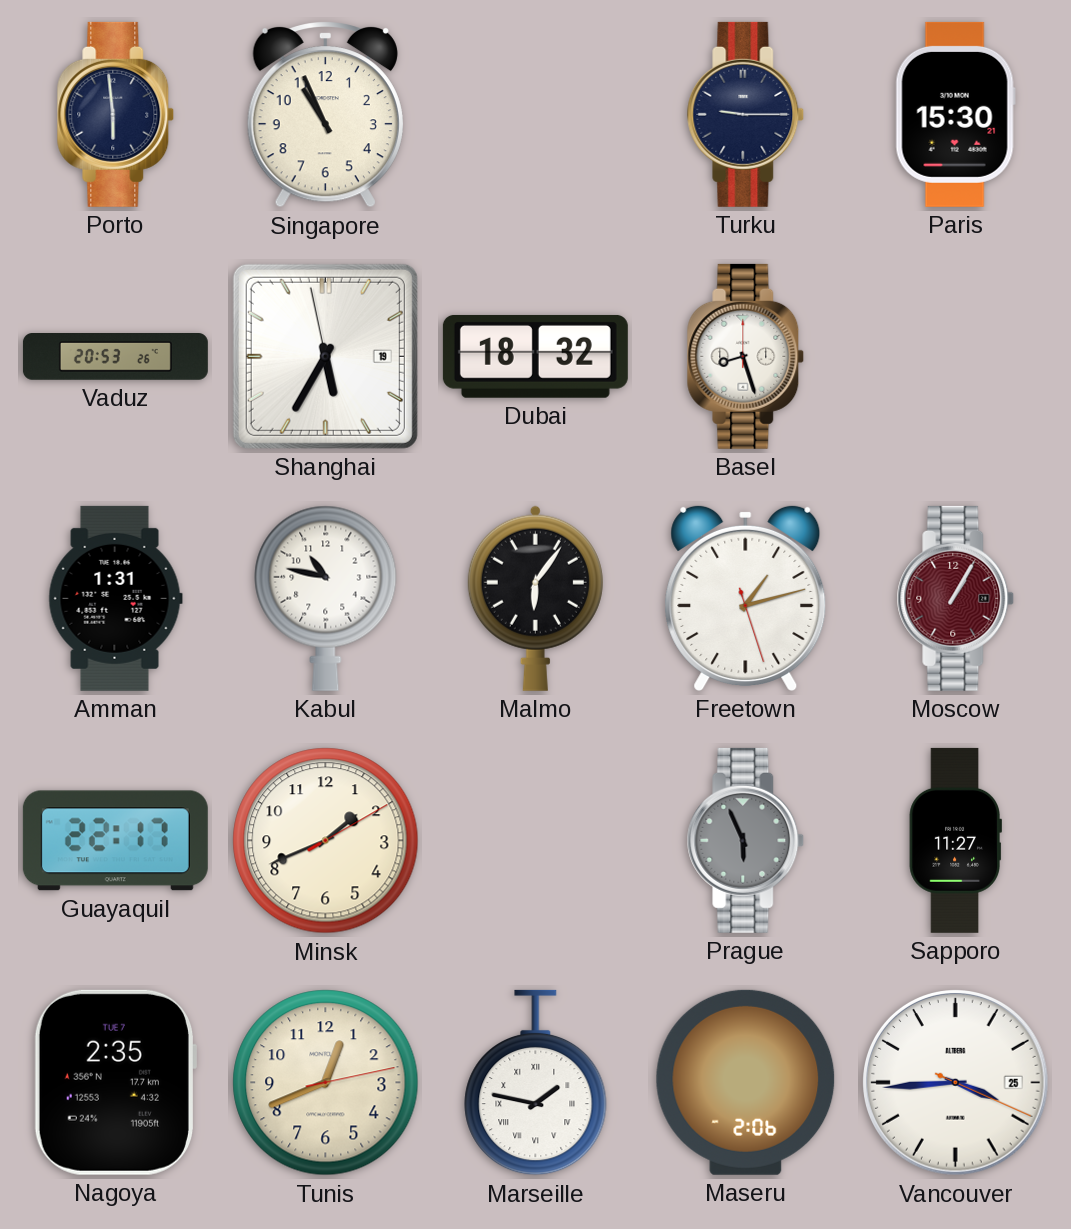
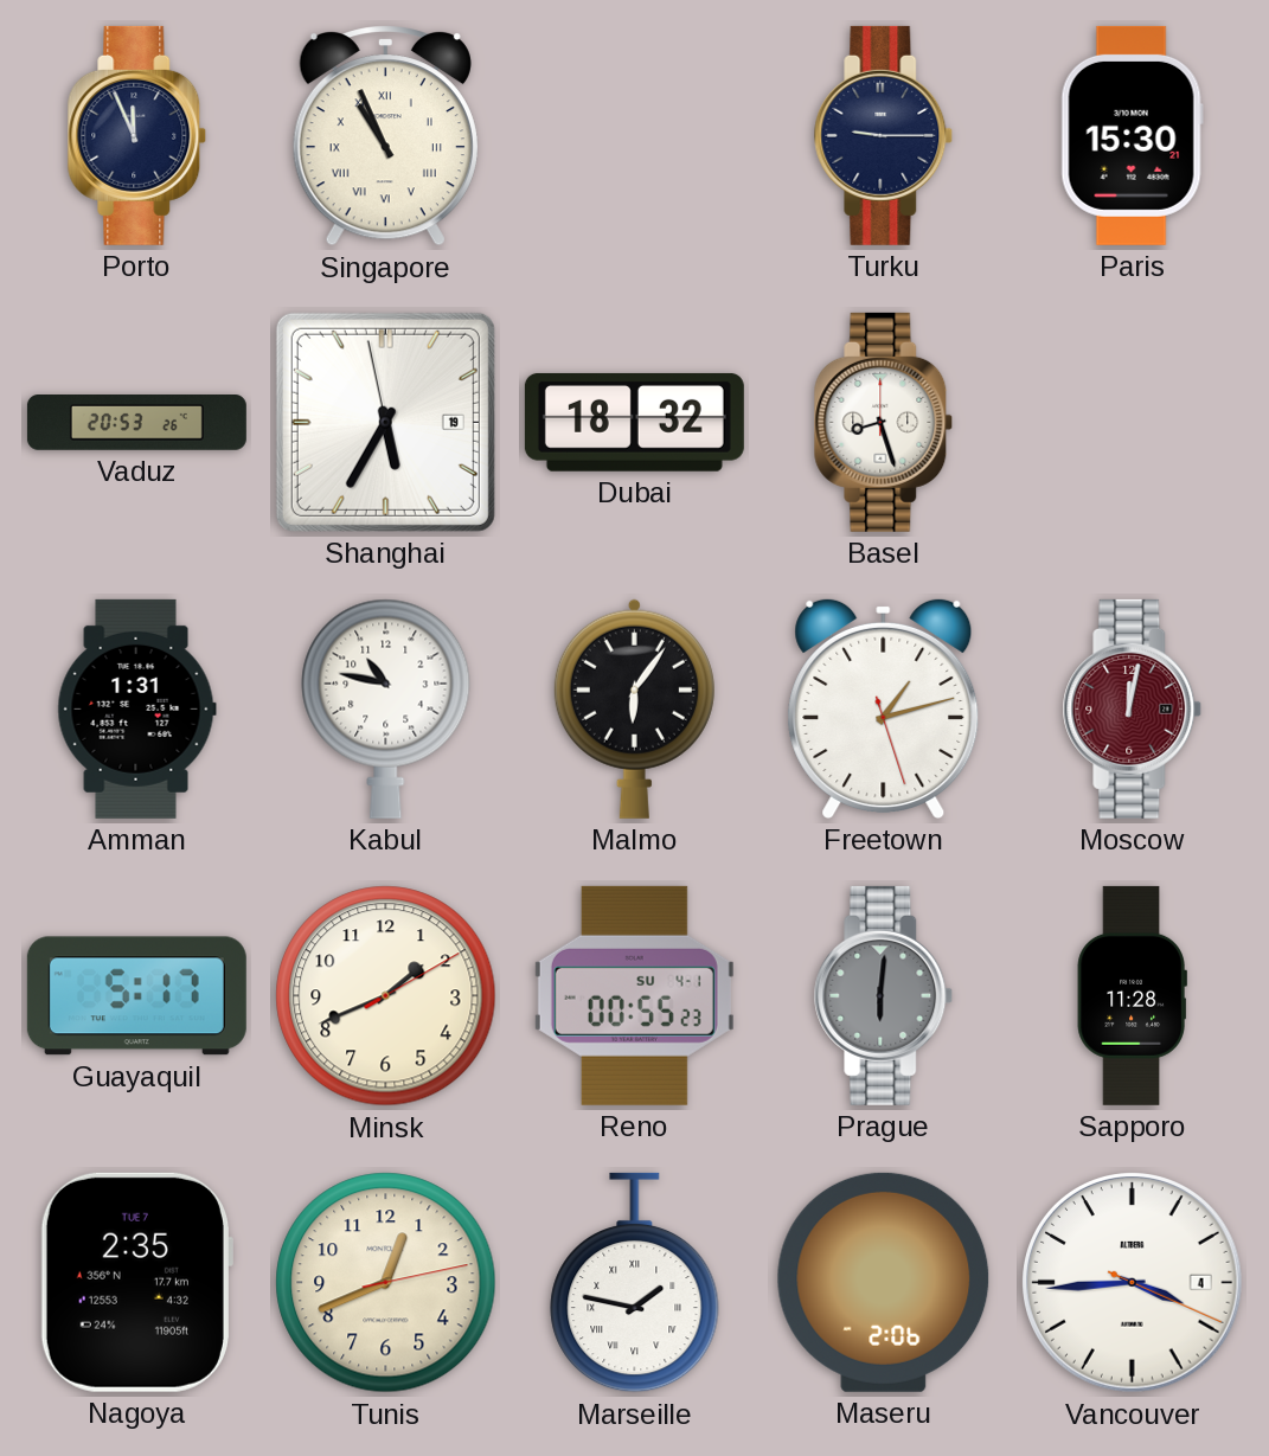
Porto: 5:59 -> 11:56 (137, 135)
Singapore numerals: Arabic -> Roman (385, 136)
Moscow: 1:05 -> 12:02 (1133, 708)
Guayaquil: 22:17 -> 5:17 (136, 996)
Reno: none -> 00:55 (634, 995)
Prague: 5:56 -> 6:01 (884, 995)
Sapporo: 11:27 -> 11:28 (1132, 995)
Vancouver date: 25 -> 4 (1133, 1283)
